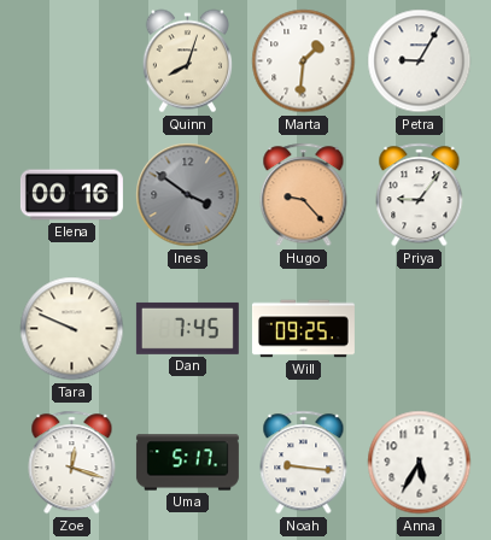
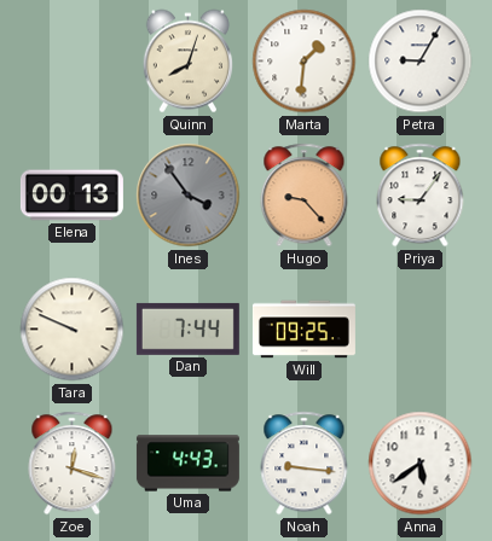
Elena: 00:16 -> 00:13 (71, 196)
Ines: 3:51 -> 3:54 (189, 196)
Dan: 7:45 -> 7:44 (187, 328)
Uma: 5:17 -> 4:43 (187, 464)
Anna: 5:35 -> 5:39 (421, 464)
